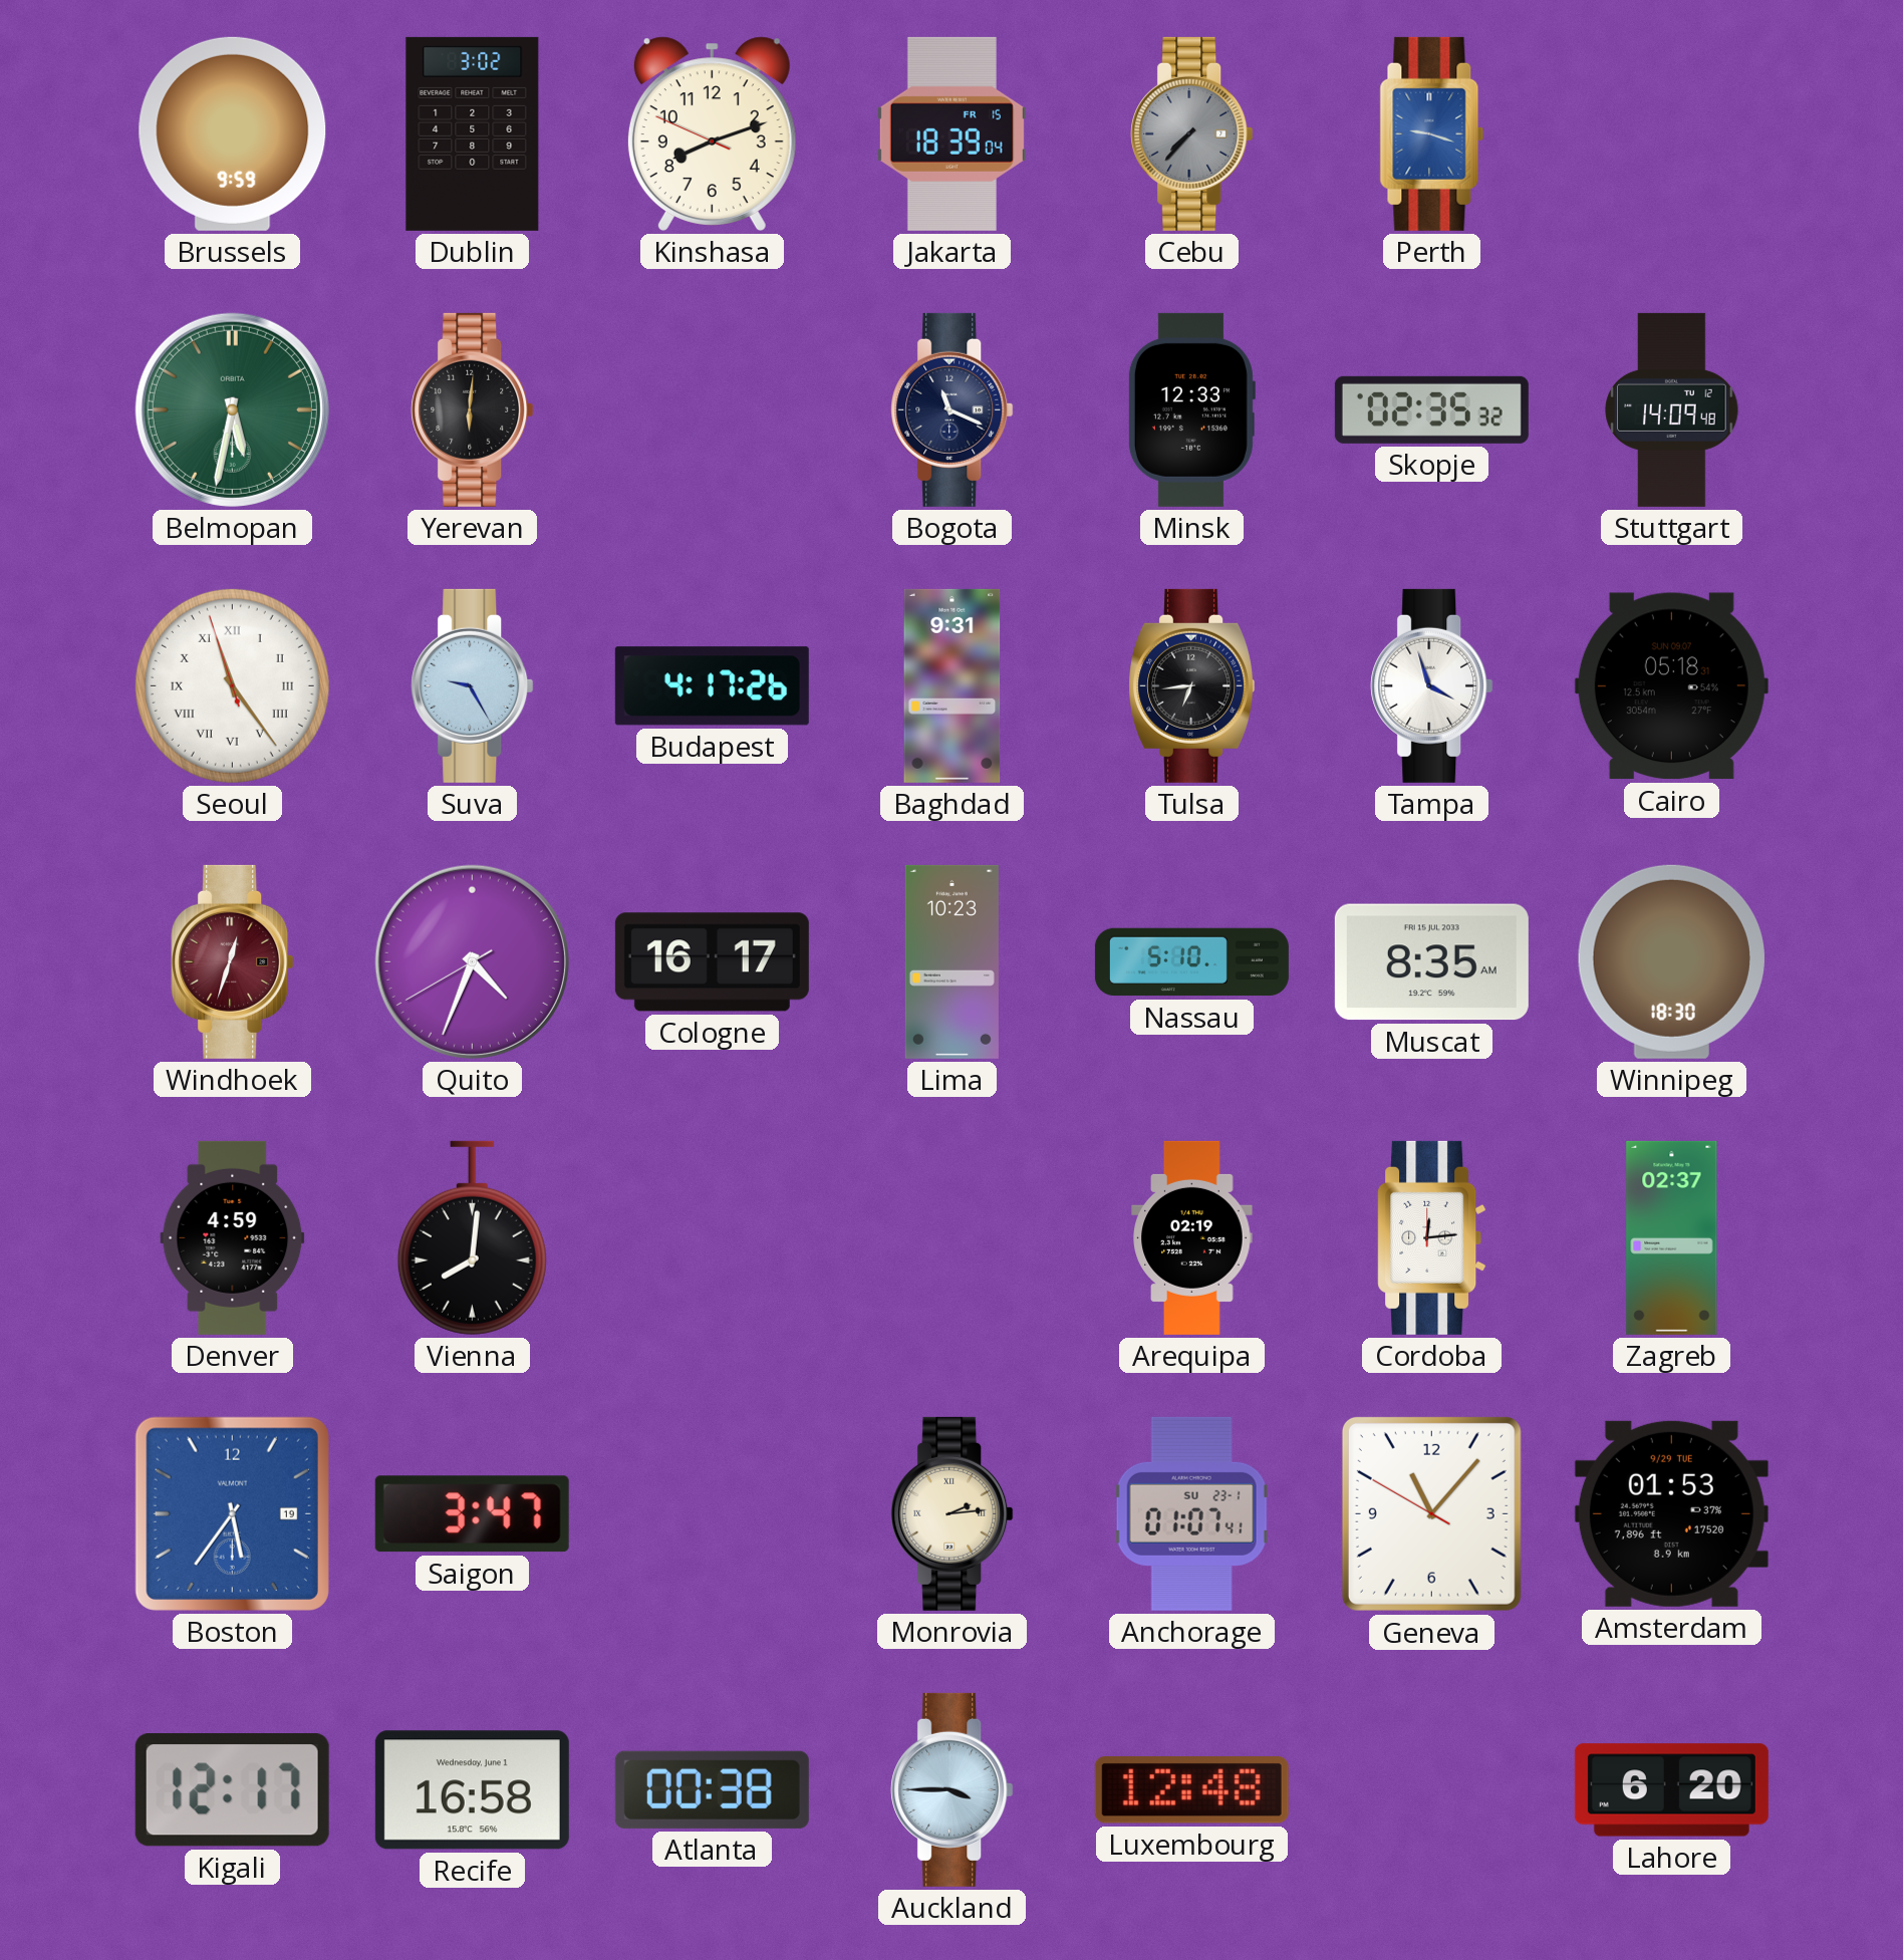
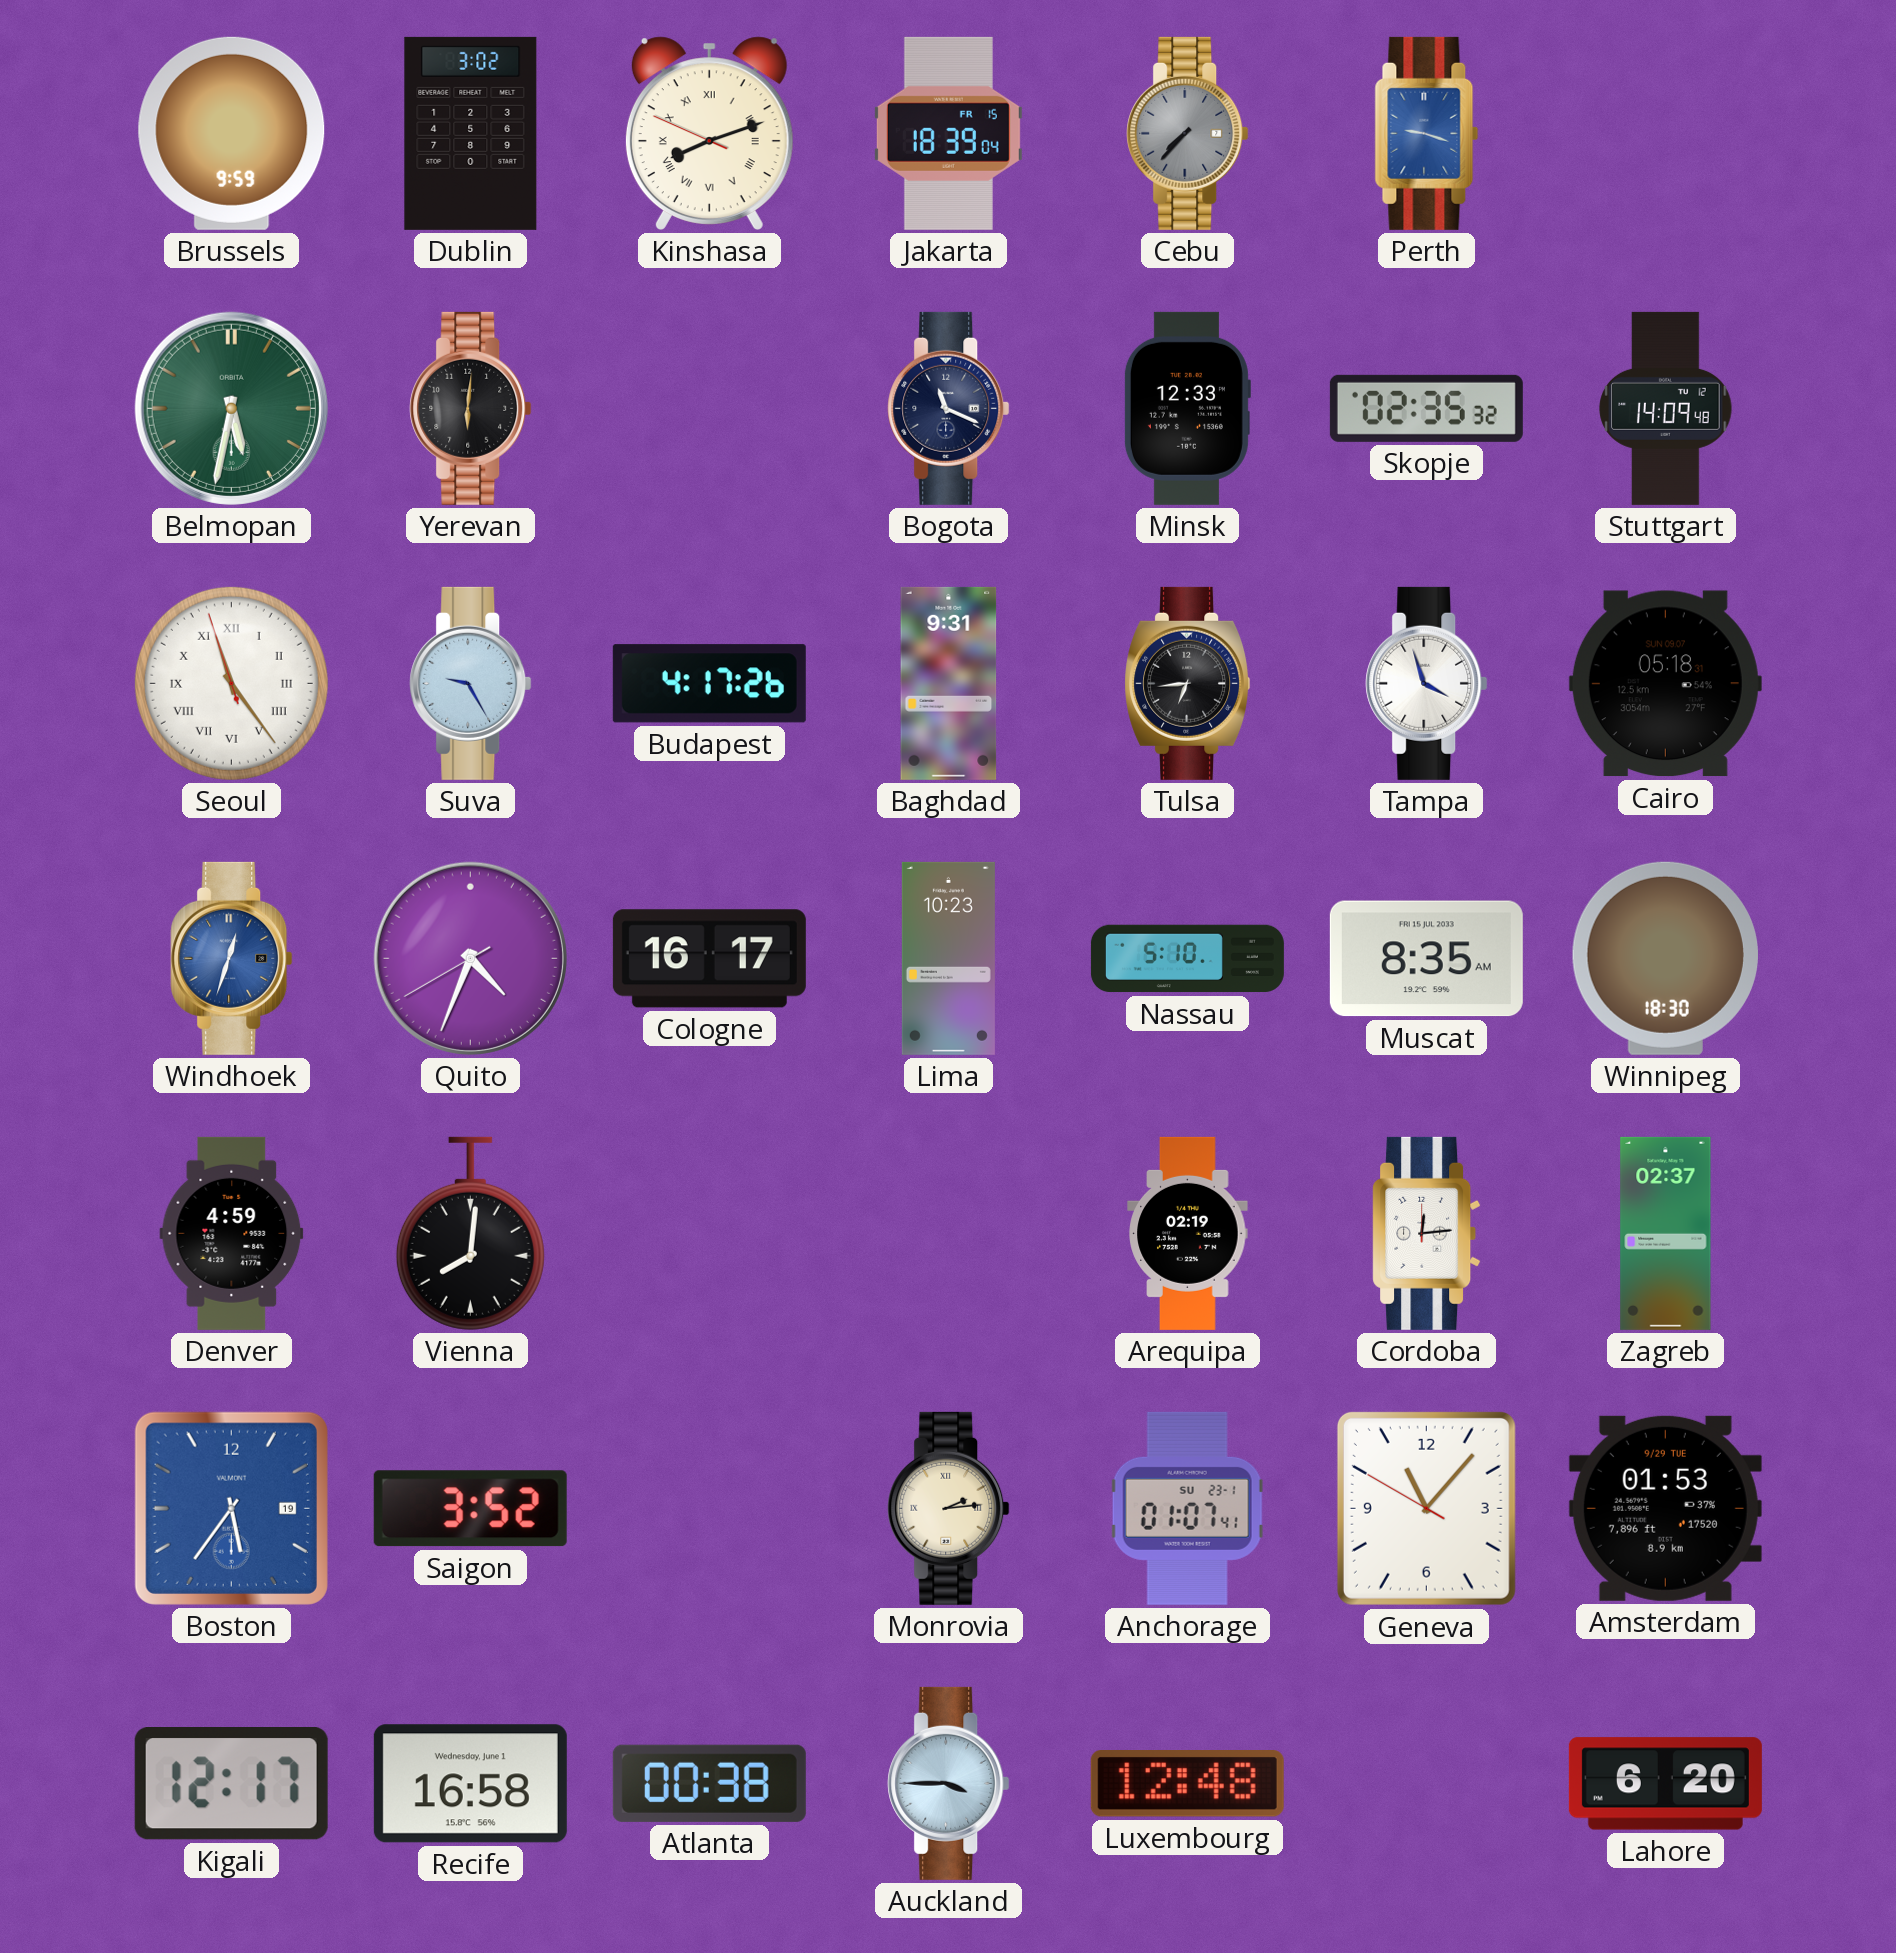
Kinshasa numerals: Arabic -> Roman (709, 133)
Windhoek dial: burgundy -> blue (232, 958)
Saigon: 3:47 -> 3:52 (470, 1509)
